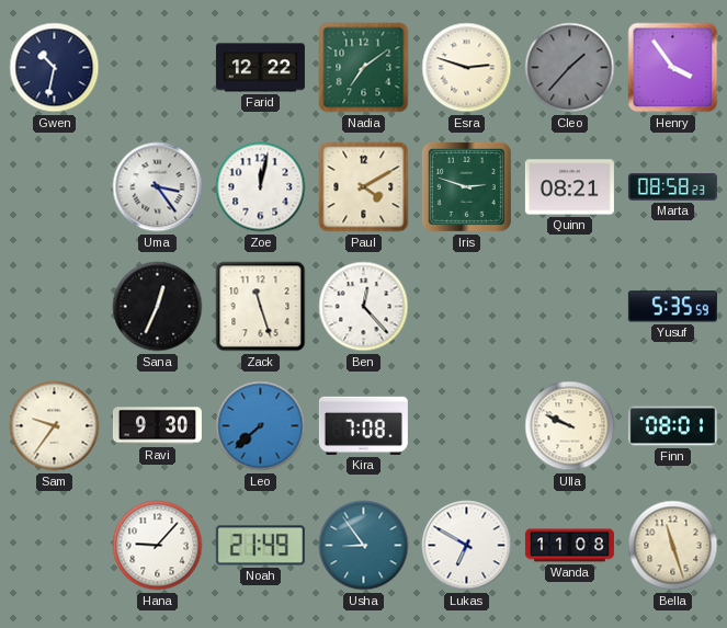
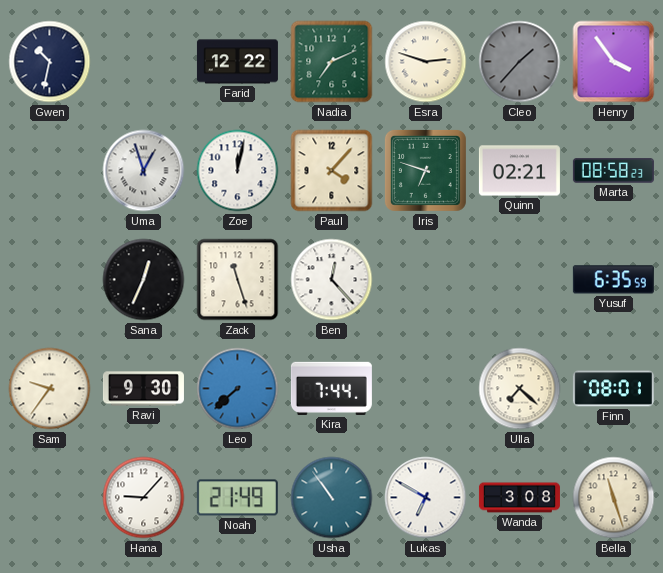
Nadia: 7:09 -> 7:11 (332, 62)
Uma: 3:24 -> 12:57 (144, 171)
Paul: 4:10 -> 4:07 (332, 171)
Iris: 2:48 -> 6:48 (425, 170)
Quinn: 08:21 -> 02:21 (519, 171)
Yusuf: 5:35 -> 6:35 (613, 280)
Kira: 7:08 -> 7:44 (331, 388)
Ulla: 9:49 -> 7:22 (520, 389)
Usha: 8:54 -> 10:54 (332, 498)
Wanda: 11:08 -> 3:08 (519, 498)
